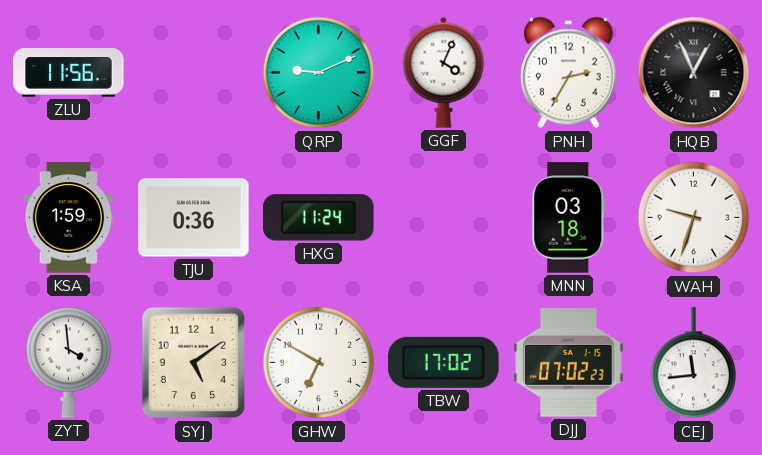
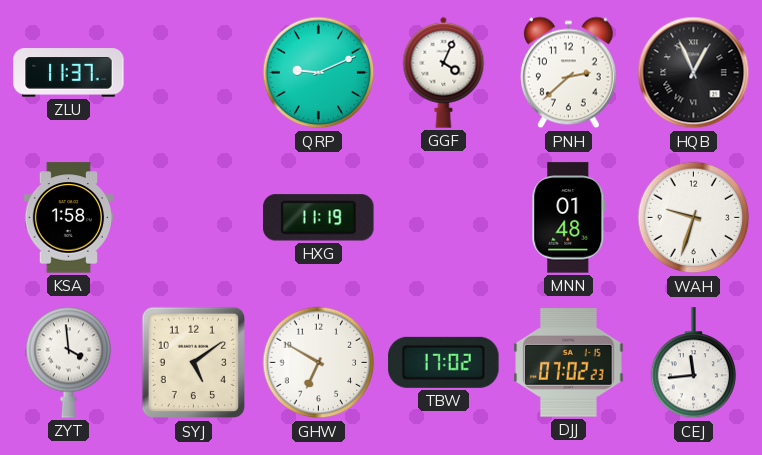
ZLU: 11:56 -> 11:37 (69, 73)
PNH: 2:35 -> 2:38 (568, 73)
KSA: 1:59 -> 1:58 (68, 218)
TJU: 0:36 -> none (194, 218)
HXG: 11:24 -> 11:19 (319, 218)
MNN: 03:18 -> 01:48 (569, 218)
